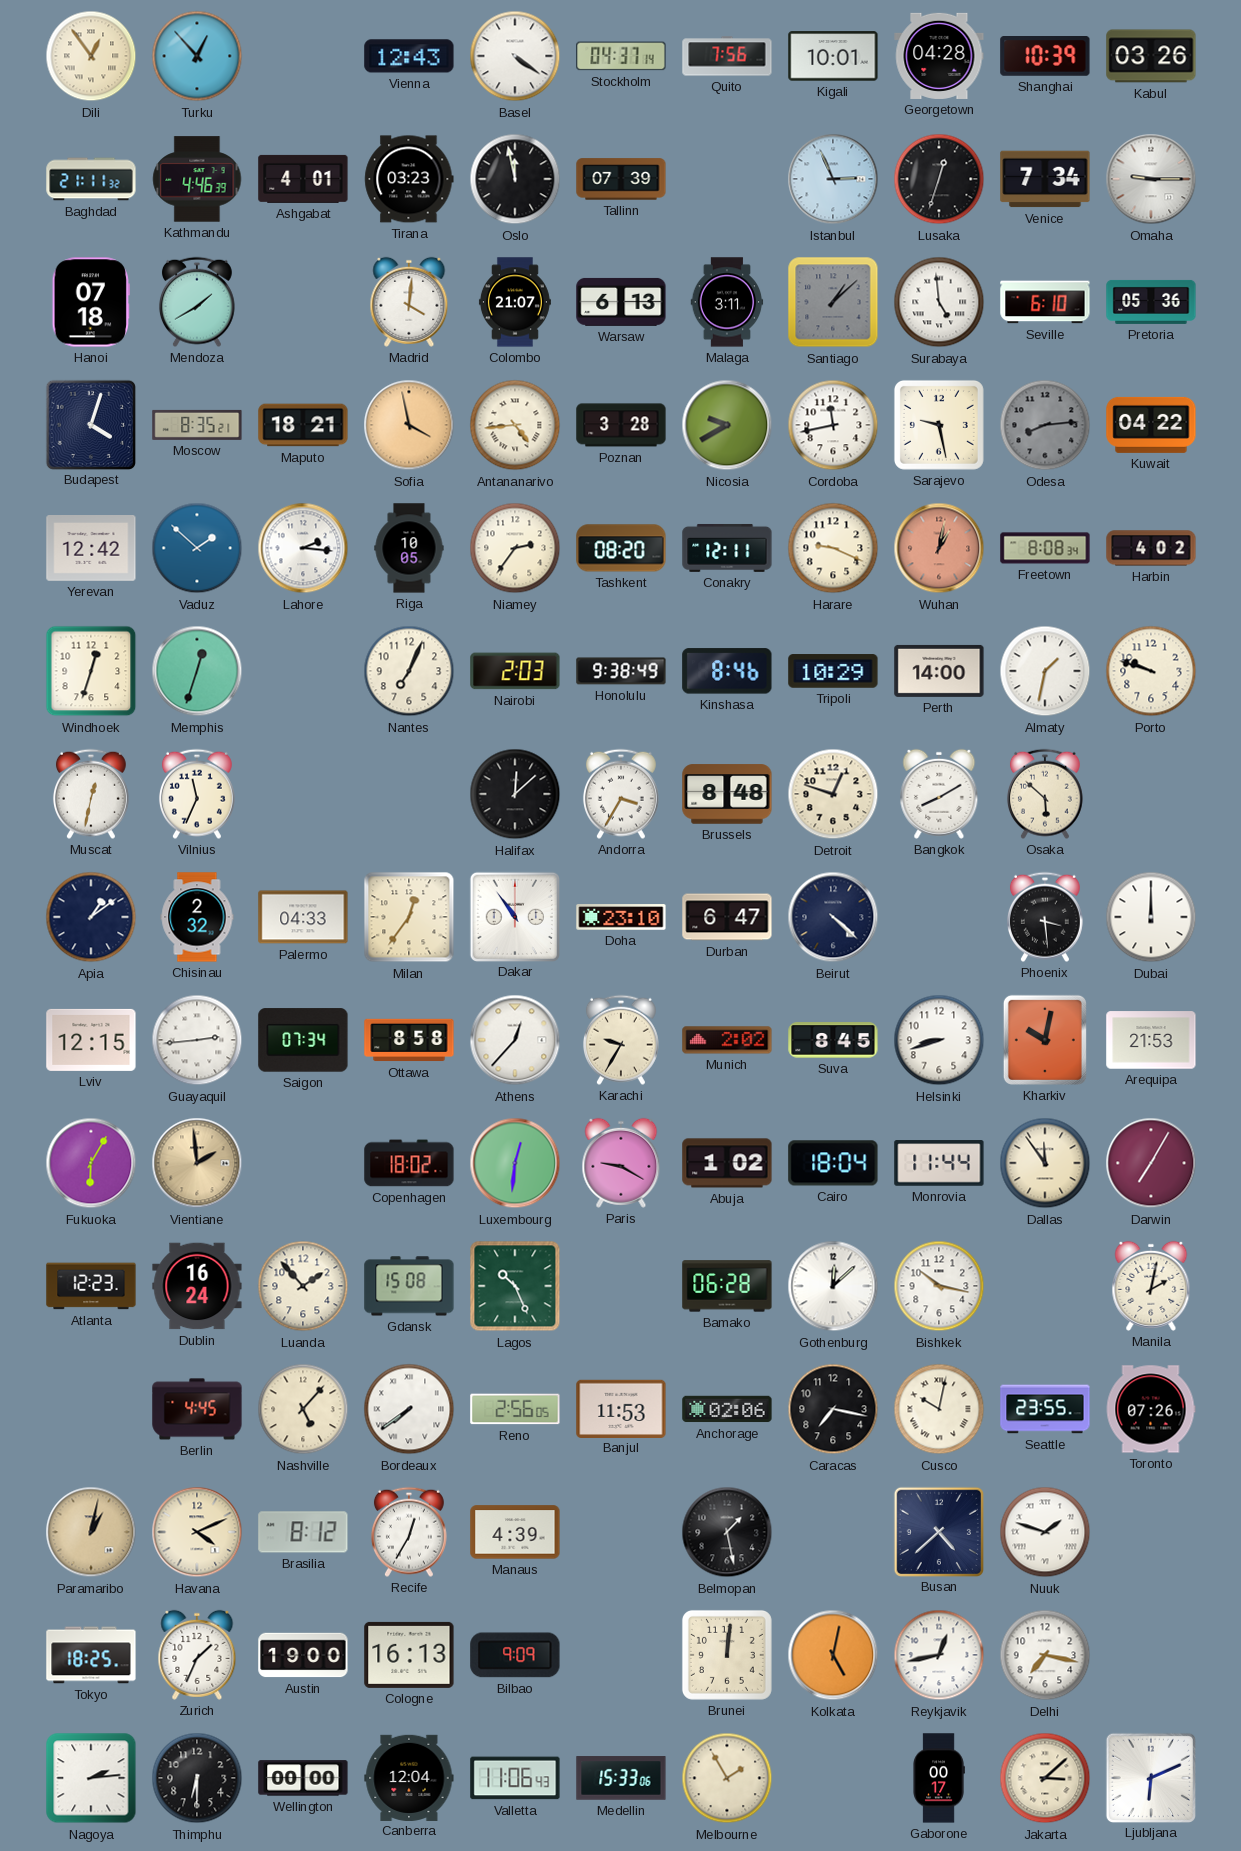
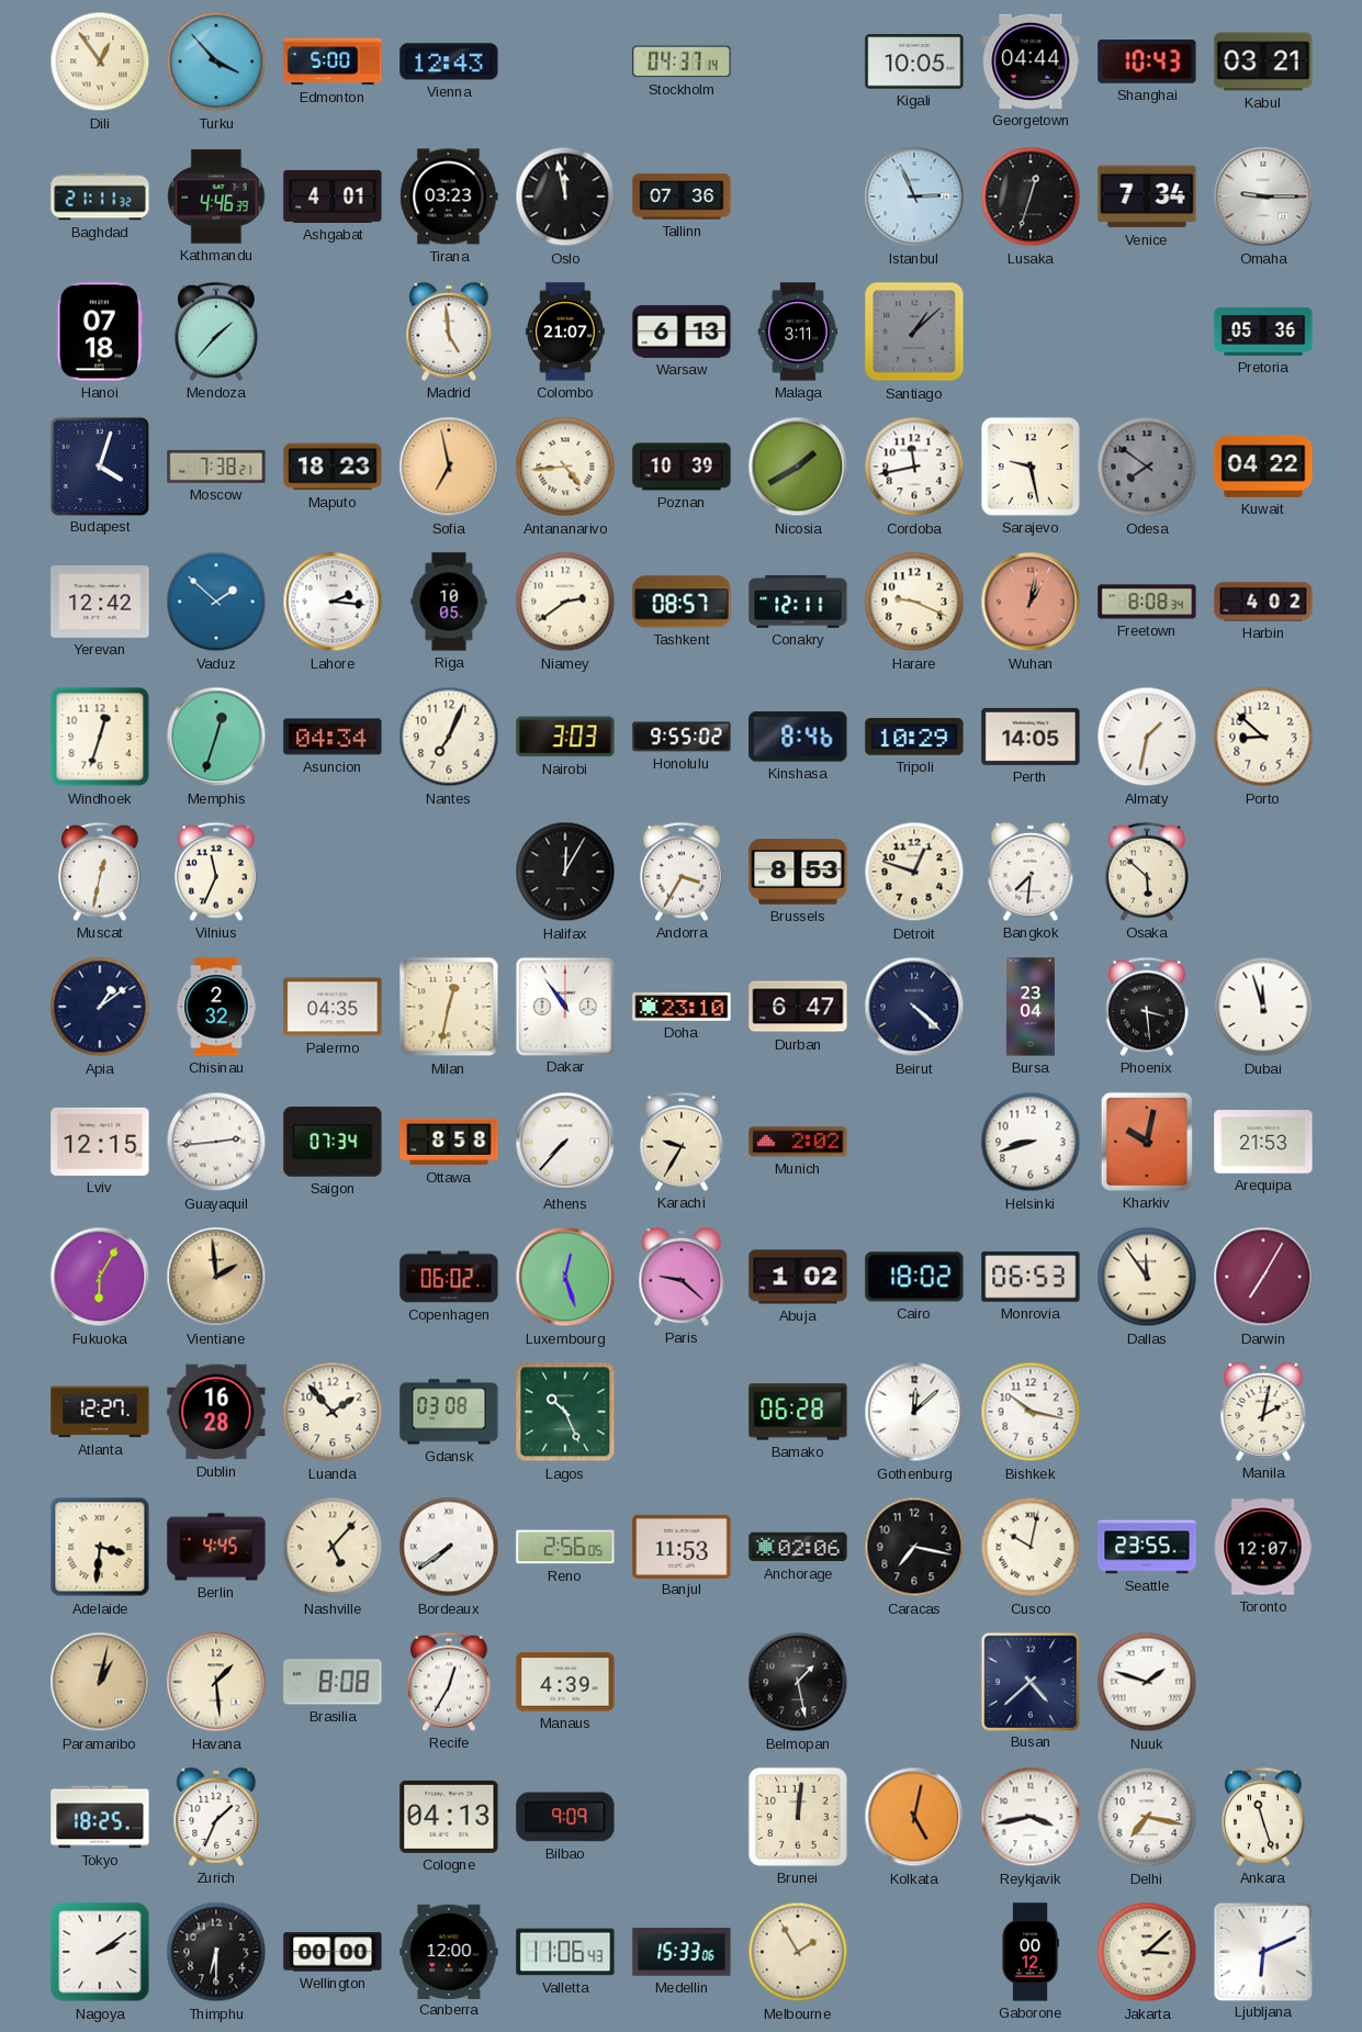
Turku: 12:53 -> 3:53 (216, 61)
Edmonton: none -> 5:00 (333, 61)
Basel: 4:21 -> none (515, 56)
Quito: 7:56 -> none (727, 56)
Kigali: 10:01 -> 10:05 (914, 61)
Georgetown: 04:28 -> 04:44 (1031, 61)
Shanghai: 10:39 -> 10:43 (1147, 63)
Kabul: 03:26 -> 03:21 (1263, 61)
Tallinn: 07:39 -> 07:36 (682, 197)
Mendoza: 1:40 -> 1:37 (216, 332)
Madrid: 4:01 -> 4:59 (449, 332)
Surabaya: 4:59 -> none (939, 302)
Seville: 6:10 -> none (1045, 302)
Moscow: 8:35 -> 7:38 (216, 467)
Maputo: 18:21 -> 18:23 (333, 467)
Sofia: 3:58 -> 6:58 (449, 467)
Poznan: 3:28 -> 10:39 (682, 467)
Nicosia: 9:40 -> 1:40 (798, 467)
Odesa: 8:14 -> 7:51 (1147, 467)
Niamey: 2:36 -> 2:39 (565, 602)
Tashkent: 08:20 -> 08:57 (682, 602)
Asuncion: none -> 04:34 (333, 737)
Nairobi: 2:03 -> 3:03 (565, 737)
Honolulu: 9:38 -> 9:55 (682, 737)
Perth: 14:00 -> 14:05 (1031, 737)
Porto: 9:48 -> 8:52 (1263, 737)
Halifax: 12:08 -> 12:05 (565, 872)
Brussels: 8:48 -> 8:53 (798, 872)
Bangkok: 8:10 -> 7:31 (1031, 872)
Palermo: 04:33 -> 04:35 (333, 1007)
Milan: 12:36 -> 12:32 (449, 1007)
Bursa: none -> 23:04 (1031, 1007)
Dubai: 12:00 -> 11:57 (1263, 1007)
Athens: 12:37 -> 7:37 (565, 1142)
Suva: 8:45 -> none (833, 1040)
Copenhagen: 18:02 -> 06:02 (449, 1277)
Luxembourg: 12:31 -> 12:27 (565, 1277)
Paris: 9:20 -> 9:22 (682, 1277)
Cairo: 18:04 -> 18:02 (914, 1277)
Monrovia: 11:44 -> 06:53 (1031, 1277)
Atlanta: 12:23 -> 12:27 (100, 1412)
Dublin: 16:24 -> 16:28 (216, 1412)
Gdansk: 15:08 -> 03:08 (449, 1412)
Adelaide: none -> 3:31 (100, 1547)
Toronto: 07:26 -> 12:07 (1263, 1547)
Havana: 4:11 -> 1:29 (216, 1682)
Brasilia: 8:12 -> 8:08 (333, 1682)
Austin: 19:00 -> none (303, 1655)
Cologne: 16:13 -> 04:13 (449, 1817)
Reykjavik: 12:43 -> 3:43 (1031, 1817)
Ankara: none -> 11:27 (1263, 1817)
Nagoya: 2:14 -> 2:09 (100, 1952)
Canberra: 12:04 -> 12:00 (449, 1951)
Gaborone: 00:17 -> 00:12 (1031, 1952)
